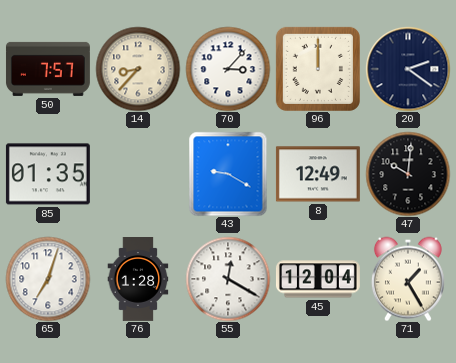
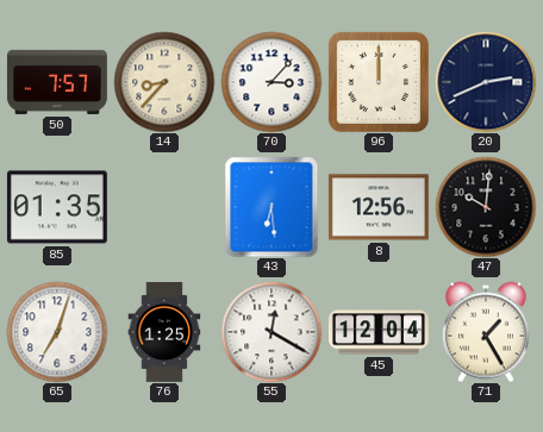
20: 2:21 -> 2:41 (486, 82)
43: 9:20 -> 6:29 (271, 207)
8: 12:49 -> 12:56 (379, 207)
76: 1:28 -> 1:25 (164, 333)
